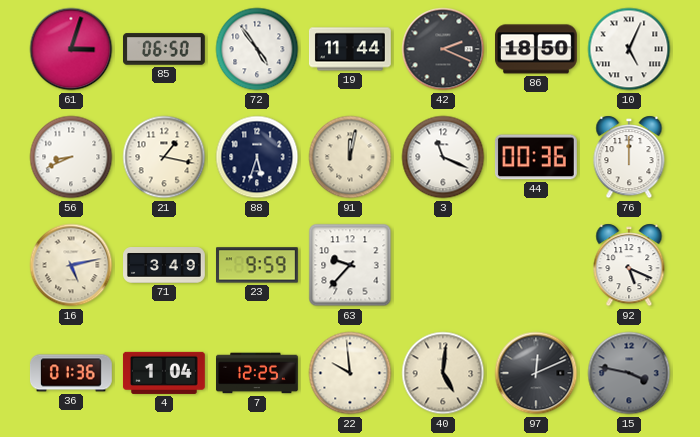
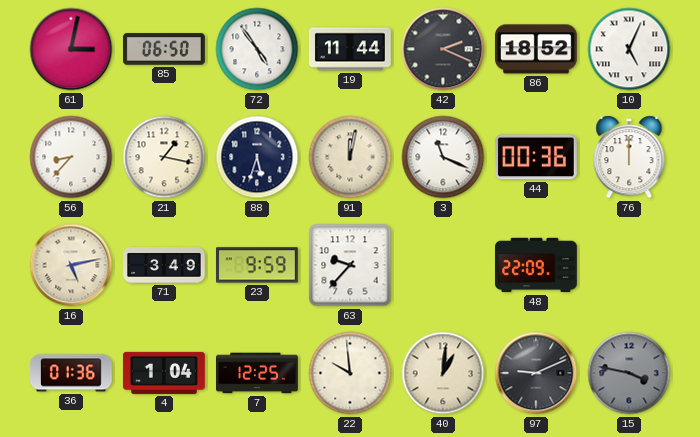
61: 3:03 -> 3:02 (71, 49)
86: 18:50 -> 18:52 (537, 49)
56: 8:41 -> 8:37 (71, 157)
48: none -> 22:09 (537, 265)
92: 5:19 -> none (629, 265)
40: 5:01 -> 1:01 (443, 373)
97: 12:11 -> 9:11 (536, 373)
